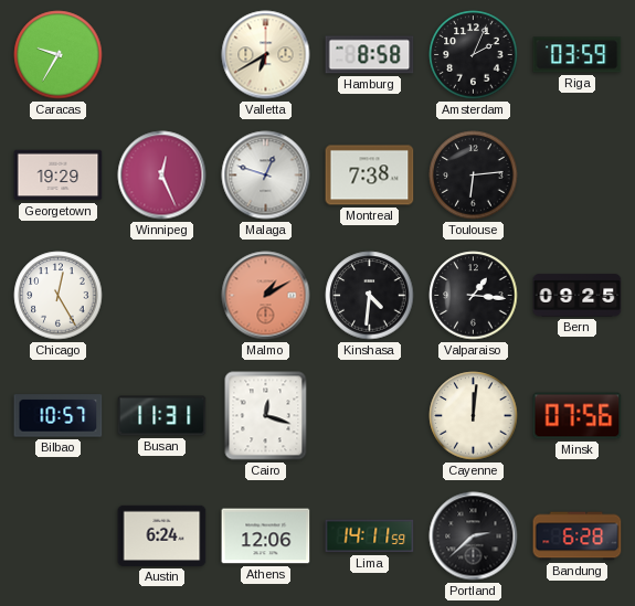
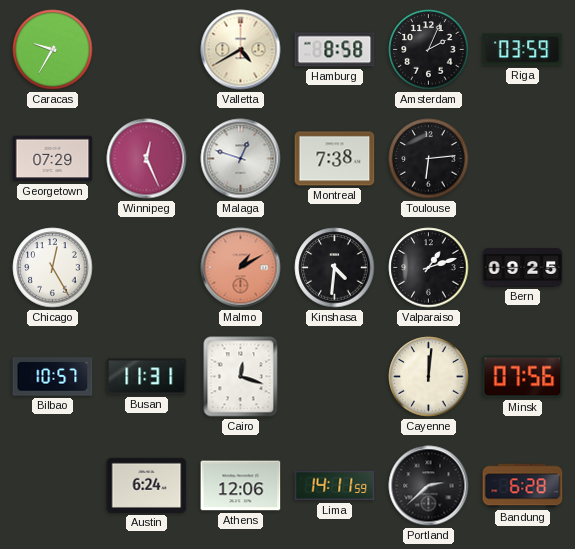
Valletta: 6:40 -> 4:40 (241, 50)
Georgetown: 19:29 -> 07:29 (53, 159)
Valparaiso: 1:16 -> 1:12 (429, 268)
